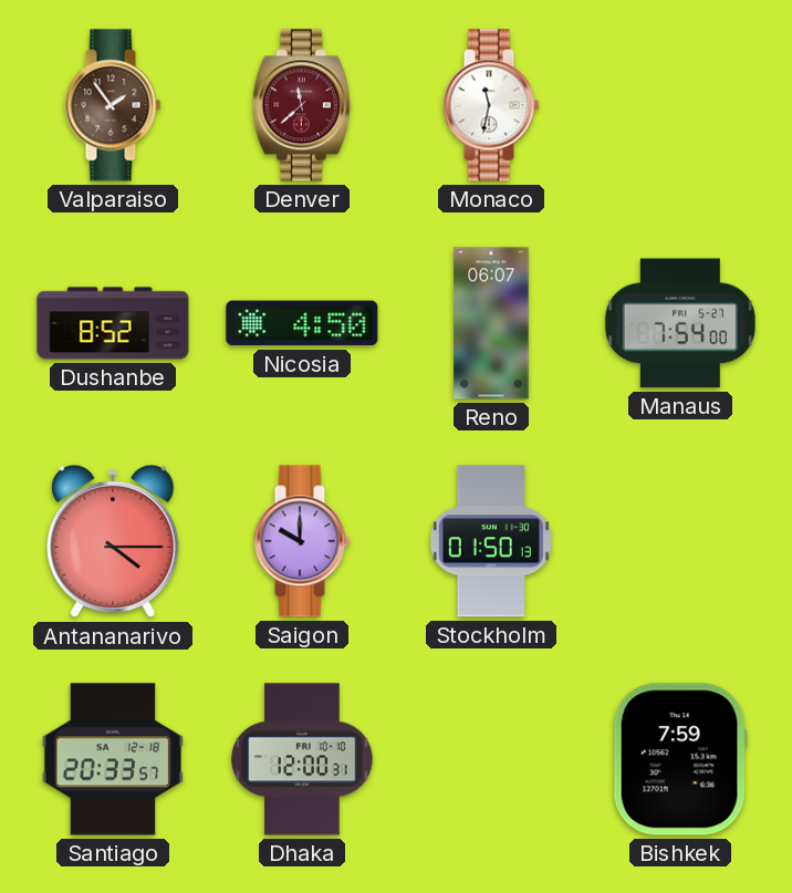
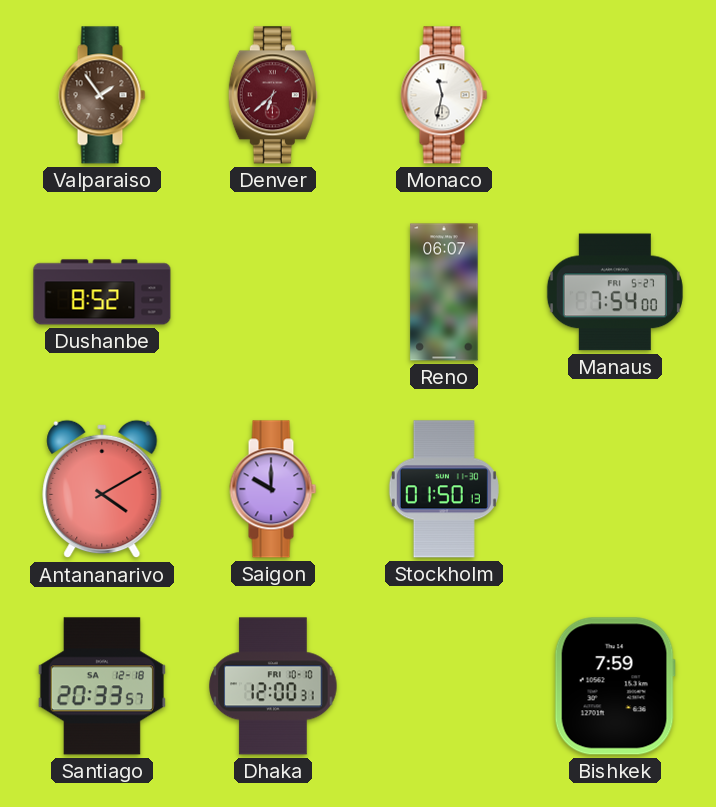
Denver: 11:38 -> 6:38 (273, 95)
Nicosia: 4:50 -> none (302, 323)
Antananarivo: 4:15 -> 4:10 (102, 489)
